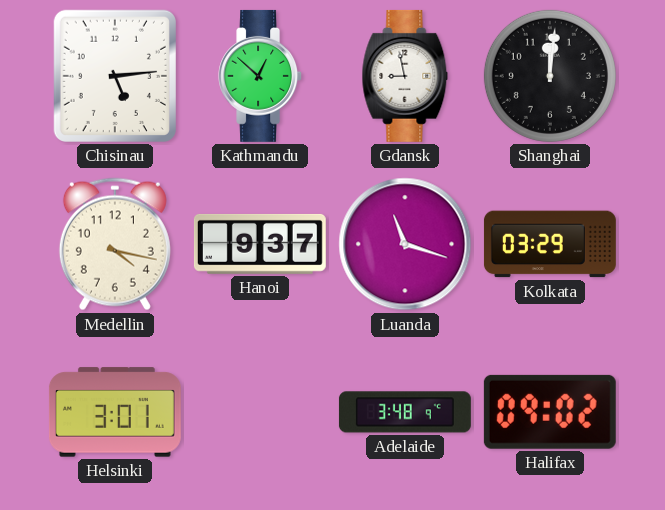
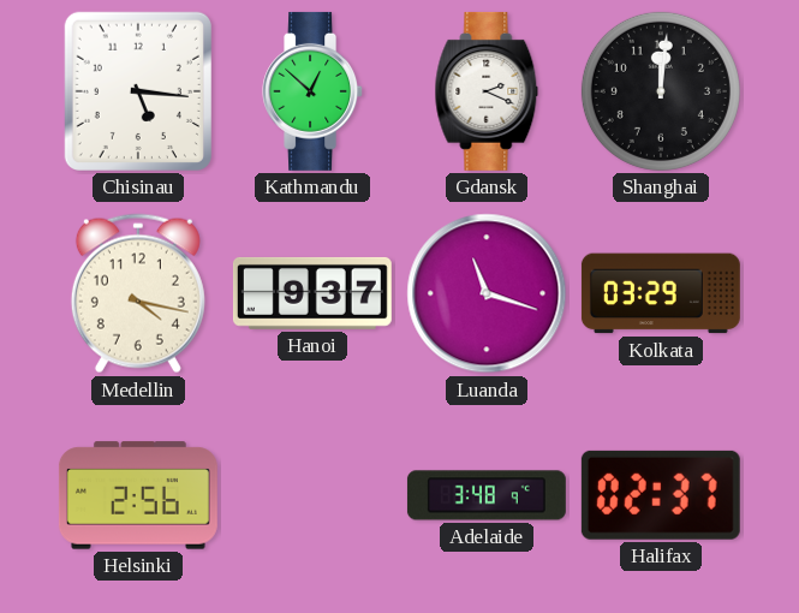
Chisinau: 5:14 -> 5:16 (138, 91)
Gdansk: 8:58 -> 2:19 (487, 91)
Helsinki: 3:01 -> 2:56 (138, 495)
Halifax: 09:02 -> 02:37 (661, 495)
